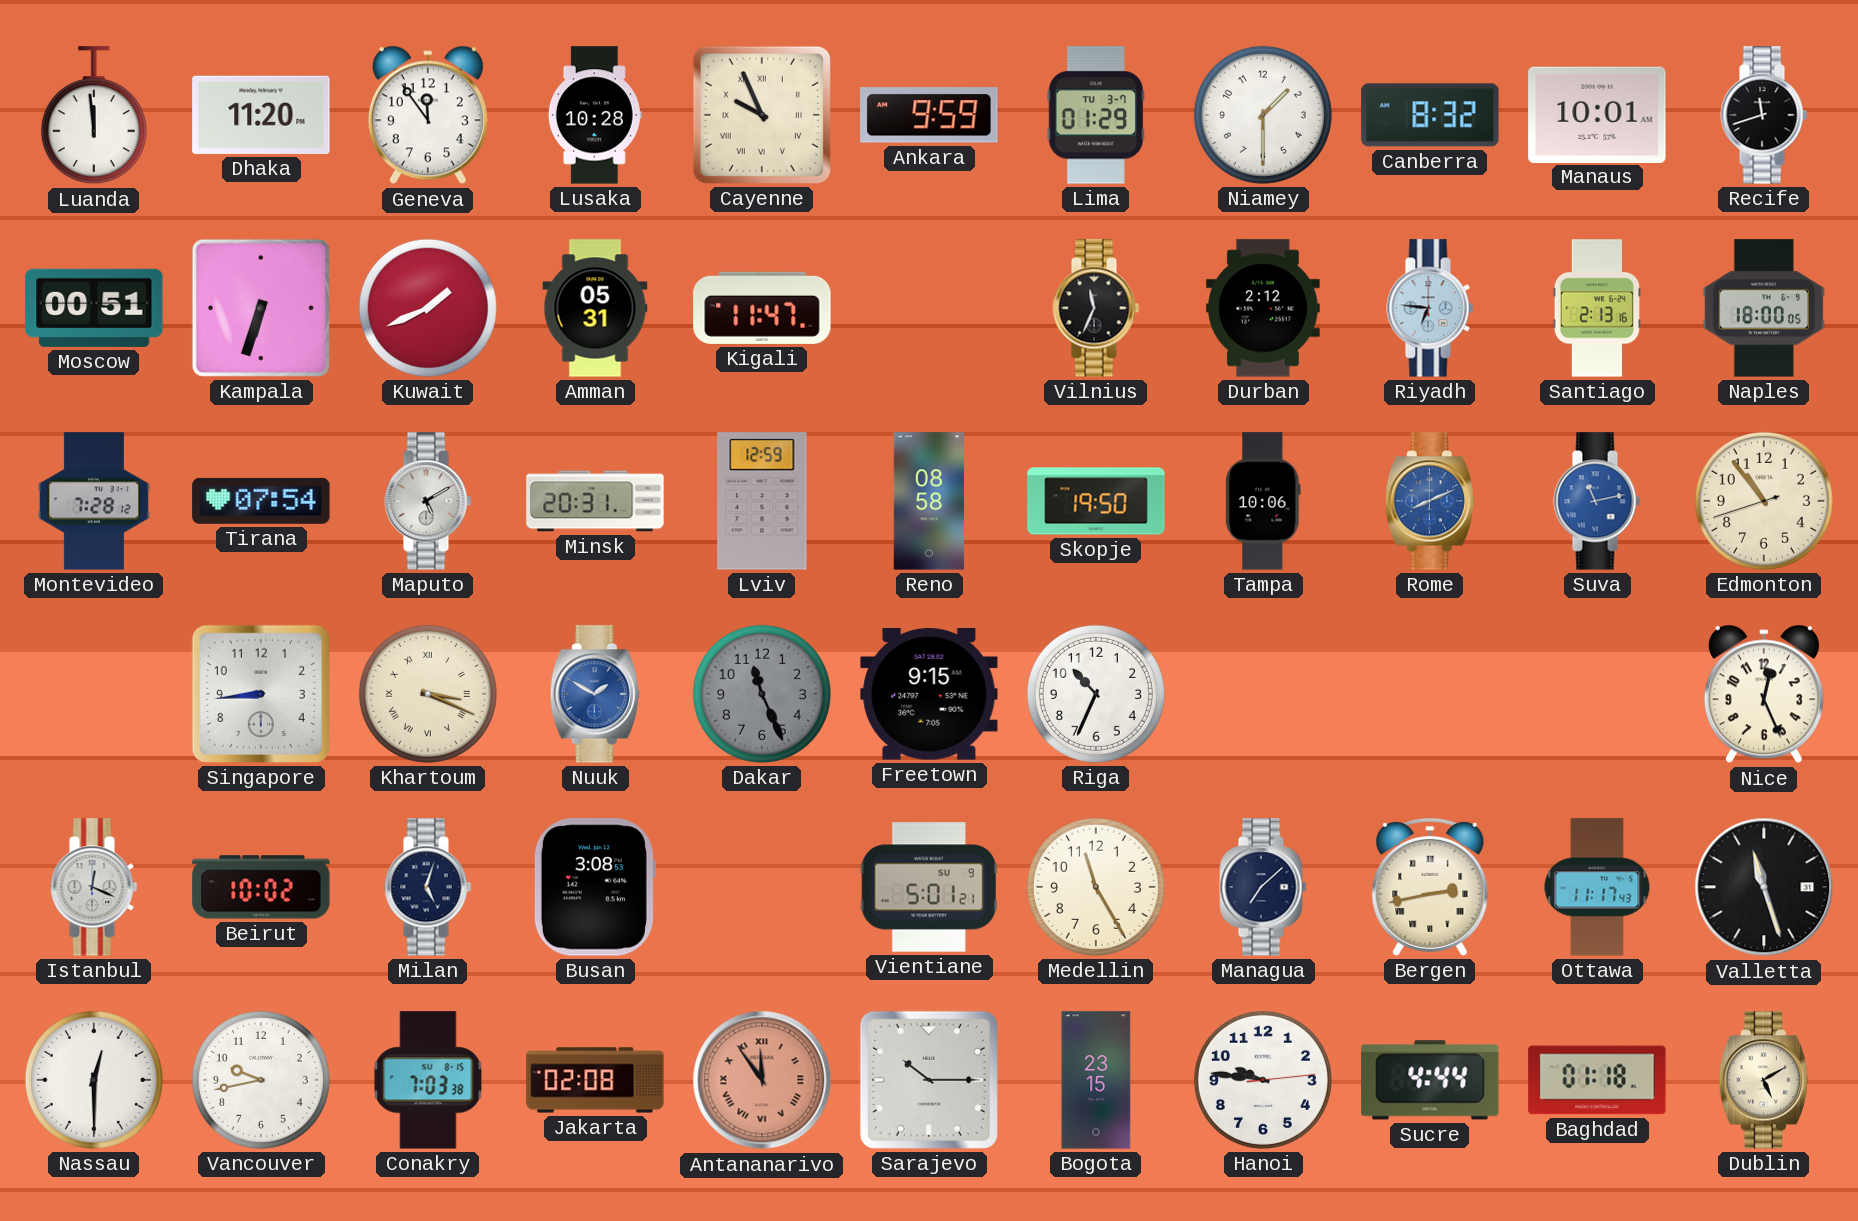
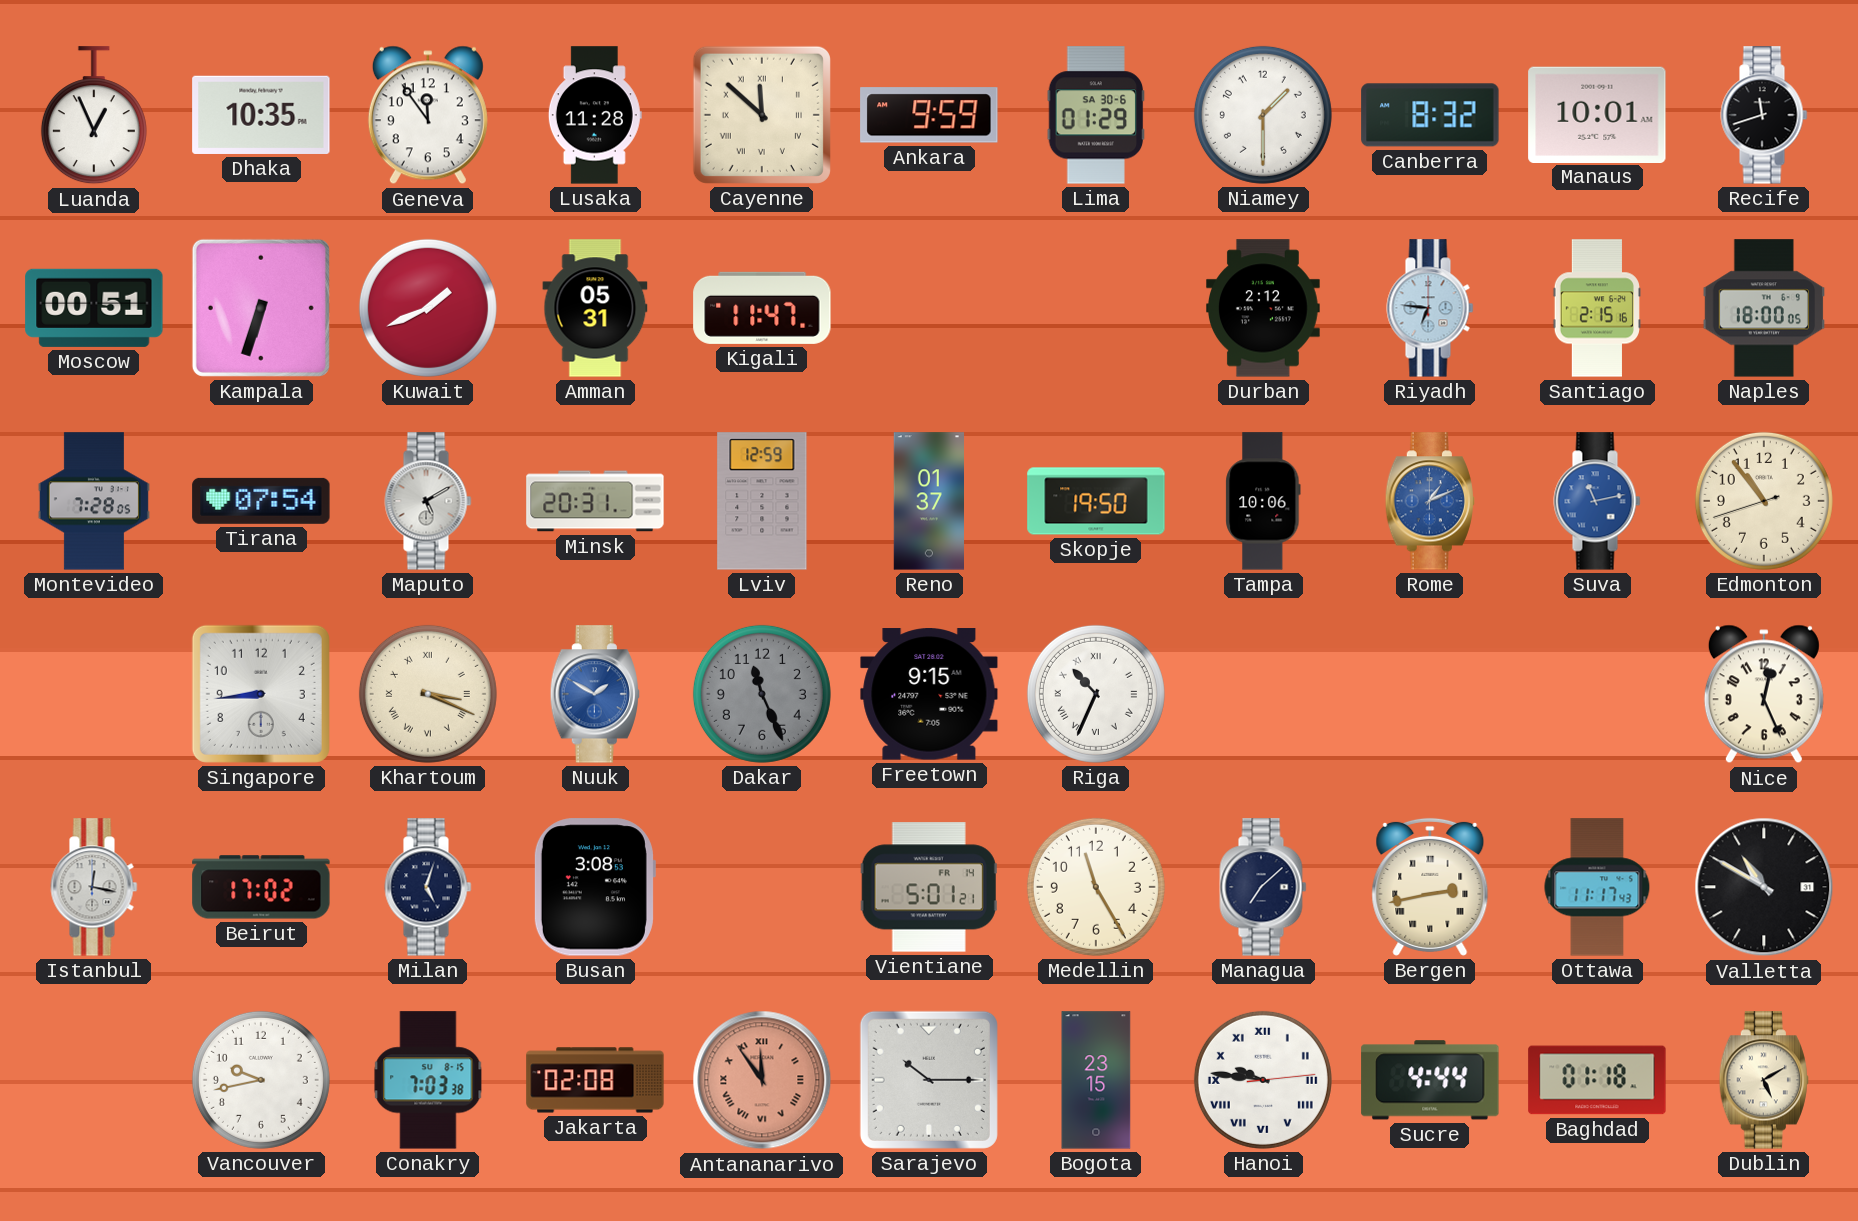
Luanda: 11:59 -> 12:56 (94, 116)
Dhaka: 11:20 -> 10:35 (261, 115)
Lusaka: 10:28 -> 11:28 (595, 115)
Cayenne: 9:56 -> 11:52 (762, 115)
Lima date: TU 3-7 -> SA 30-6 (1096, 115)
Vilnius: 11:34 -> none (1096, 308)
Santiago: 2:13 -> 2:15 (1597, 308)
Montevideo: 7:28:12 -> 7:28:05 (94, 501)
Reno: 08:58 -> 01:37 (928, 501)
Rome: 8:11 -> 1:11 (1430, 501)
Riga numerals: Arabic -> Roman (1096, 694)
Istanbul: 12:19 -> 12:17 (94, 887)
Beirut: 10:02 -> 17:02 (261, 887)
Vientiane date: SU 9 -> FR 14 (929, 887)
Valletta: 11:27 -> 10:50 (1764, 887)
Nassau: 12:30 -> none (94, 1080)
Hanoi numerals: Arabic -> Roman (1263, 1080)
